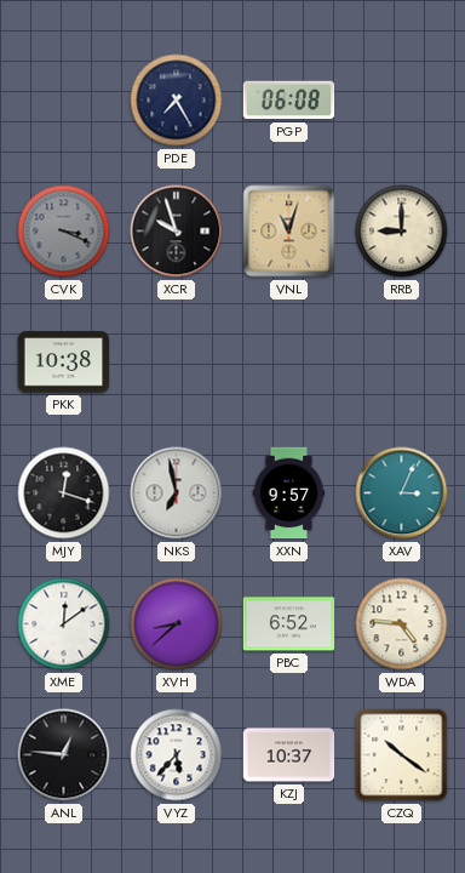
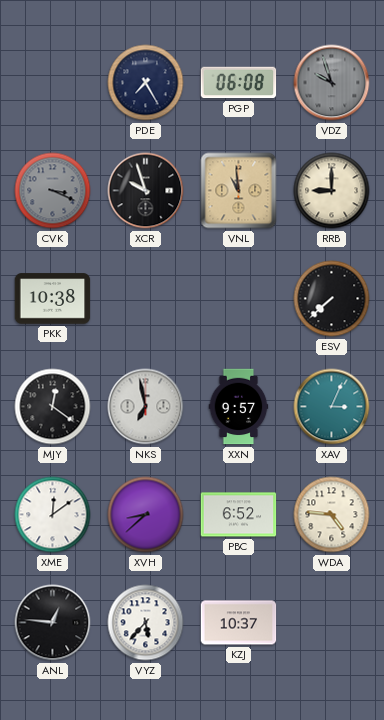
VDZ: none -> 9:57 (332, 83)
VNL: 11:03 -> 10:59 (239, 191)
ESV: none -> 7:38 (332, 299)
MJY: 12:18 -> 12:21 (53, 407)
CZQ: 10:21 -> none (402, 755)
